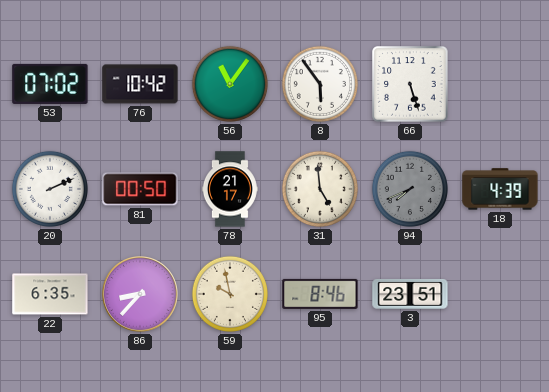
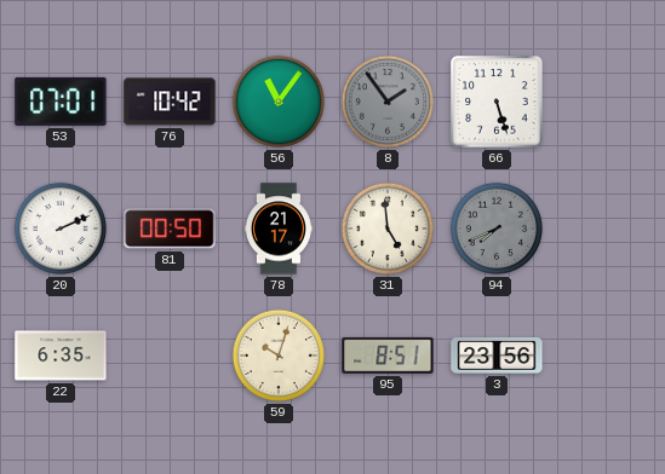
53: 07:02 -> 07:01 (61, 102)
8: 5:54 -> 1:54 (388, 102)
8 dial: white -> grey (388, 102)
18: 4:39 -> none (500, 189)
86: 8:37 -> none (140, 294)
59: 9:58 -> 10:03 (279, 355)
95: 8:46 -> 8:51 (388, 355)
3: 23:51 -> 23:56 (497, 357)
